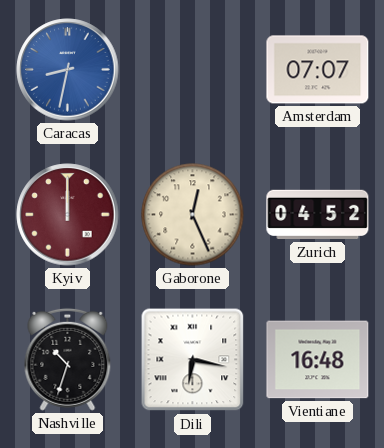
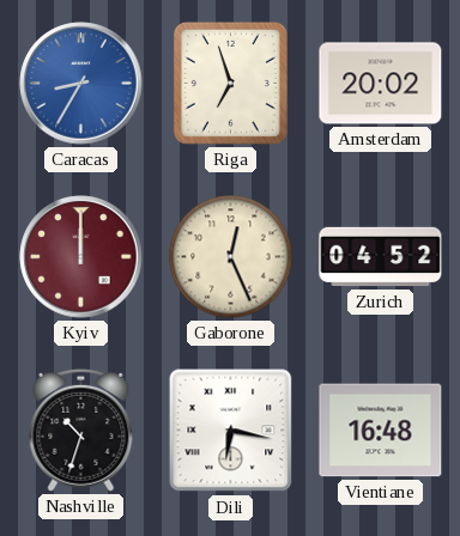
Caracas: 8:32 -> 8:35 (81, 84)
Riga: none -> 6:57 (230, 83)
Amsterdam: 07:07 -> 20:02 (381, 84)
